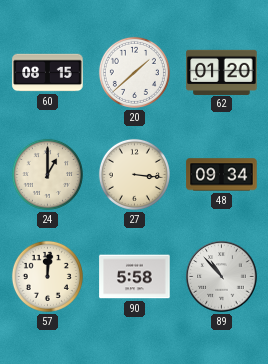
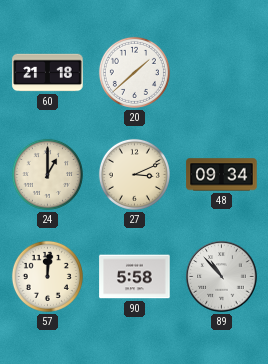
60: 08:15 -> 21:18 (48, 73)
62: 01:20 -> none (222, 72)
27: 3:16 -> 3:11 (134, 174)
